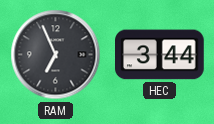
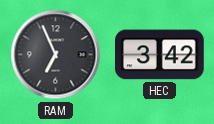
HEC: 3:44 -> 3:42 (160, 55)
